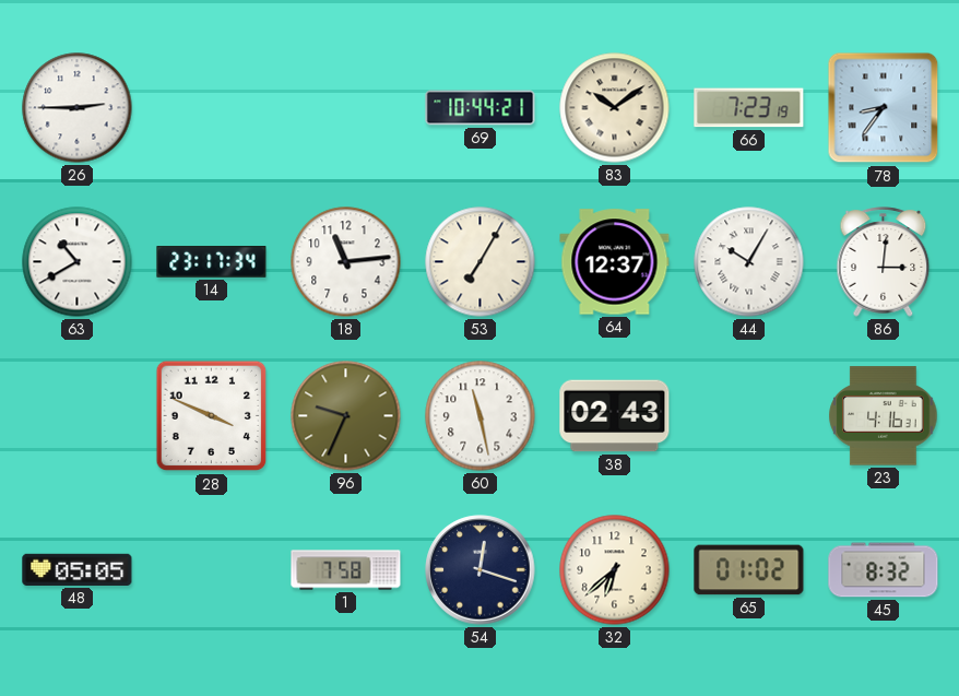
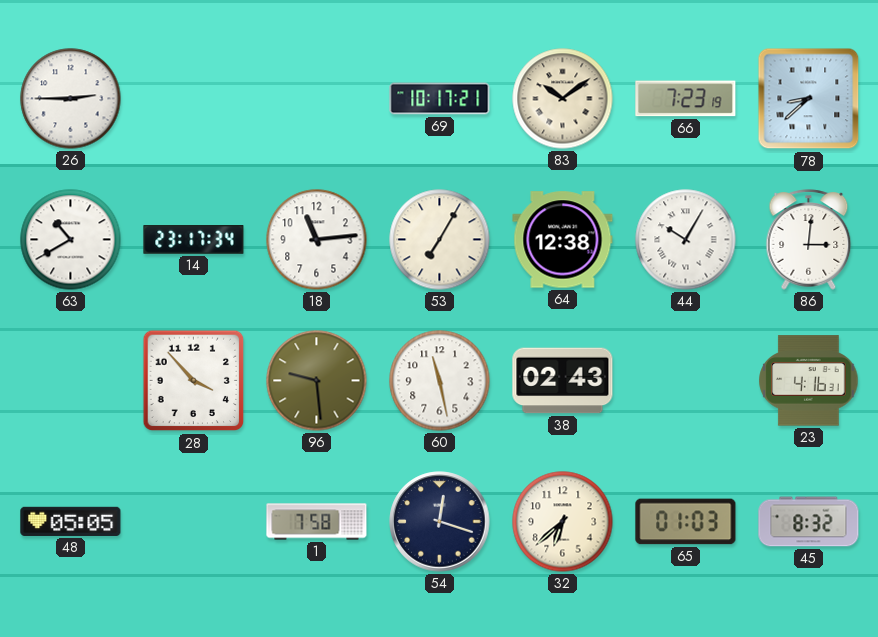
69: 10:44 -> 10:17 (440, 99)
78: 8:36 -> 8:38 (809, 99)
64: 12:37 -> 12:38 (563, 240)
28: 3:49 -> 3:53 (194, 381)
96: 9:34 -> 9:29 (317, 381)
65: 01:02 -> 01:03 (686, 522)
